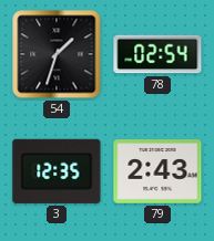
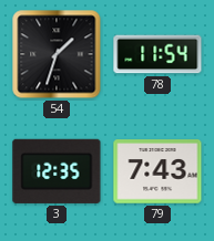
78: 02:54 -> 11:54 (157, 54)
79: 2:43 -> 7:43 (157, 171)
